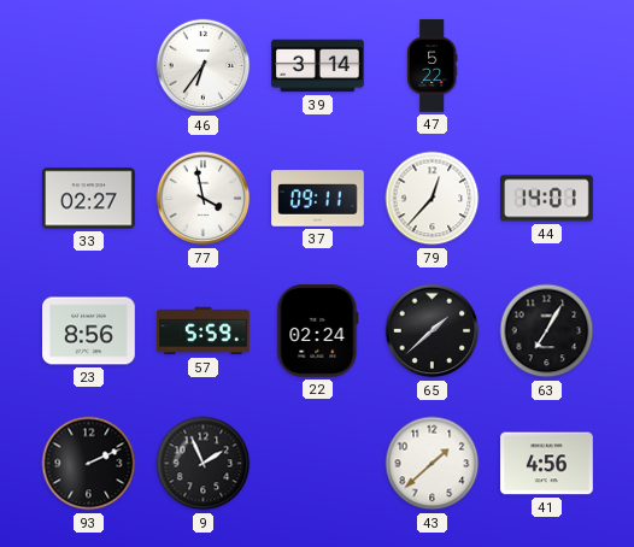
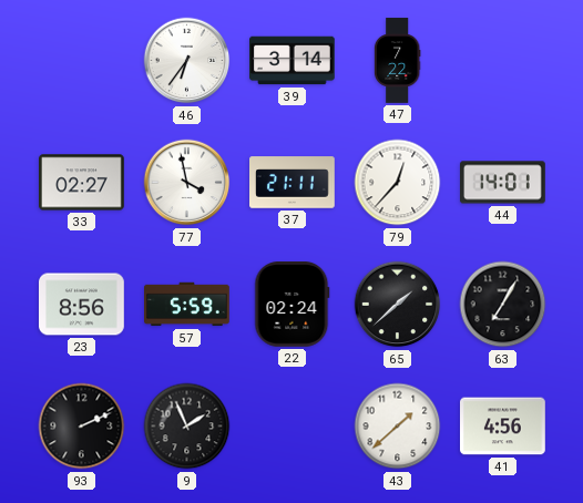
47: 5:22 -> 7:22 (397, 61)
37: 09:11 -> 21:11 (293, 183)
